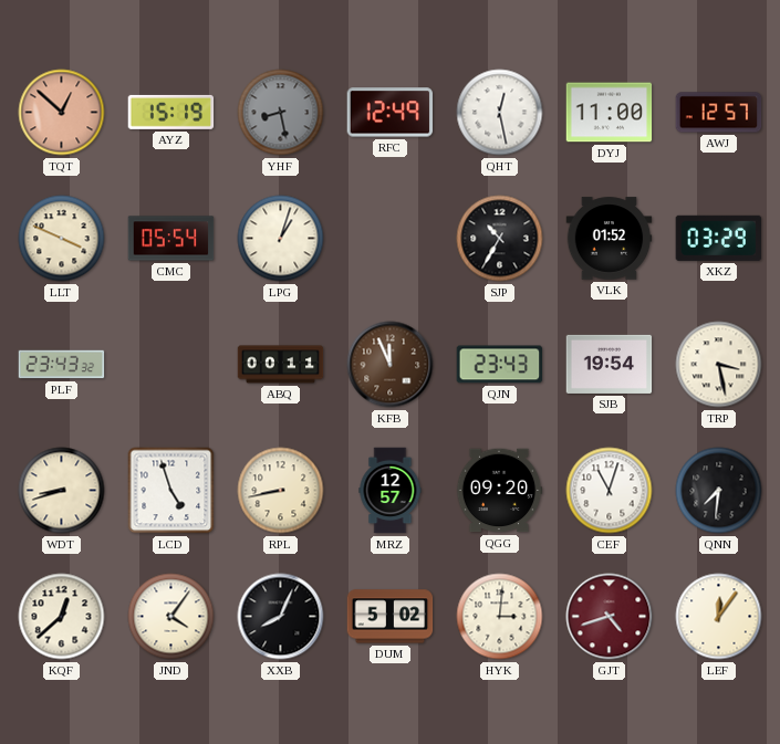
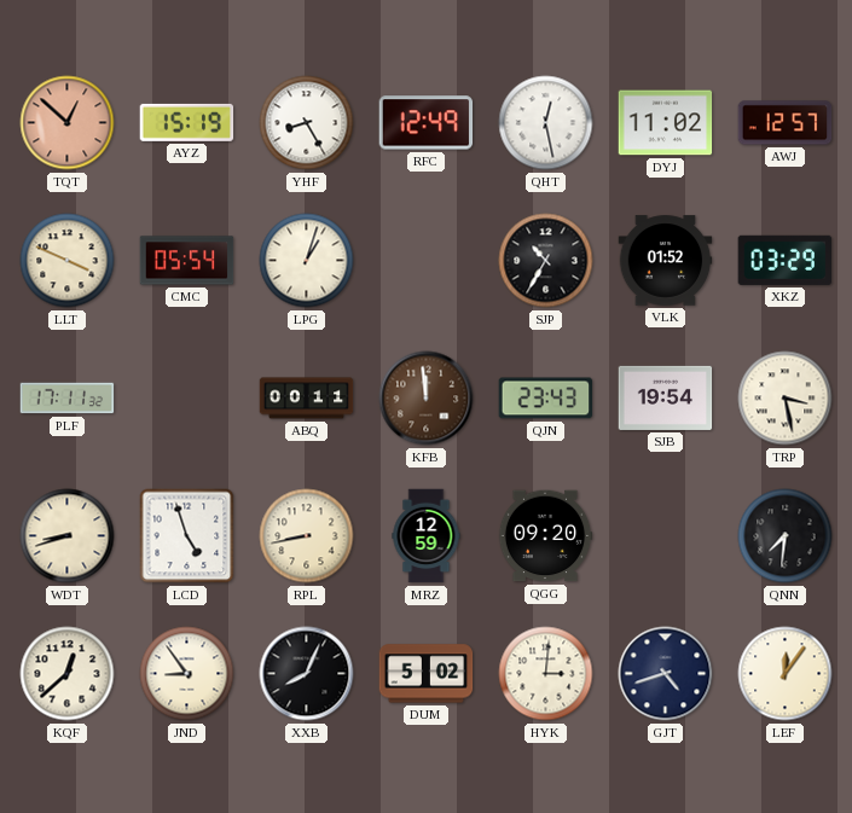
YHF: 8:28 -> 8:25 (307, 123)
YHF dial: grey -> white (307, 123)
DYJ: 11:00 -> 11:02 (666, 123)
PLF: 23:43 -> 17:11 (68, 399)
KFB: 11:56 -> 11:59 (427, 399)
MRZ: 12:57 -> 12:59 (427, 536)
CEF: 11:03 -> none (610, 491)
JND: 4:06 -> 8:54 (187, 674)
GJT dial: burgundy -> navy (666, 674)
